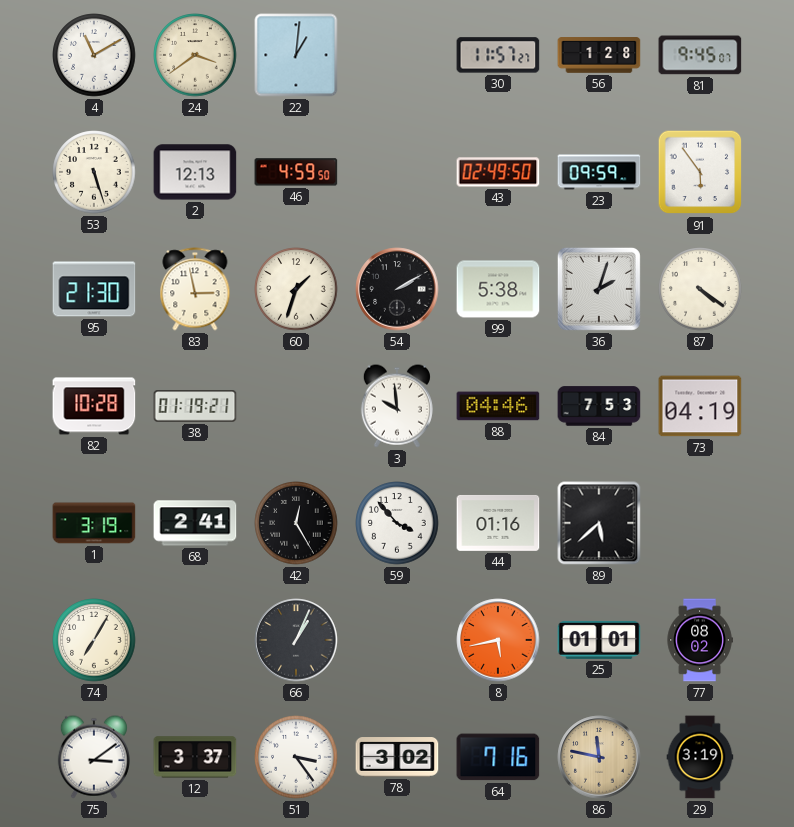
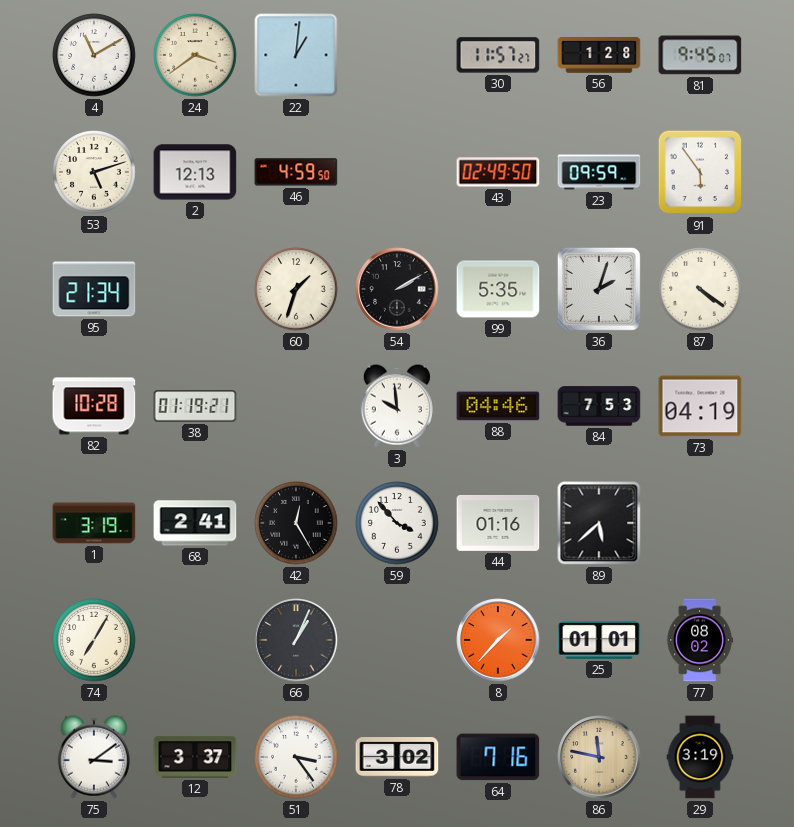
53: 5:27 -> 5:12 (94, 172)
95: 21:30 -> 21:34 (94, 289)
83: 2:58 -> none (195, 289)
99: 5:38 -> 5:35 (498, 289)
8: 5:43 -> 1:37 (498, 640)
